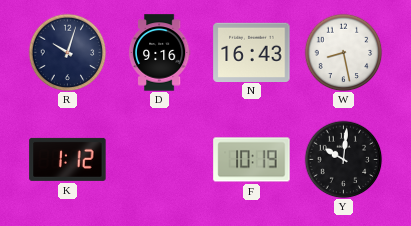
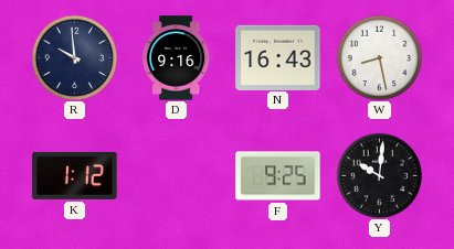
R: 10:03 -> 9:59 (74, 57)
F: 10:19 -> 9:25 (278, 176)
